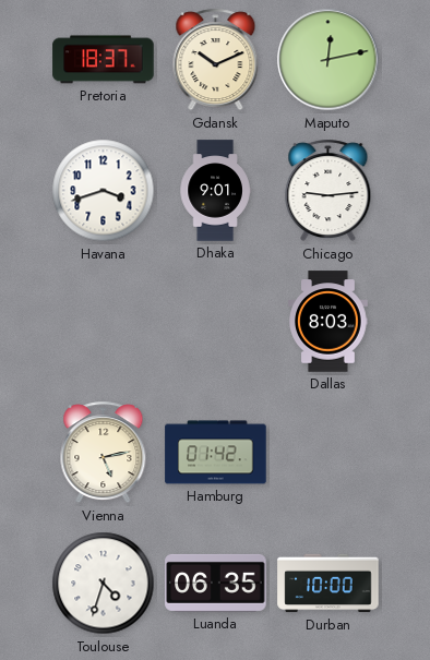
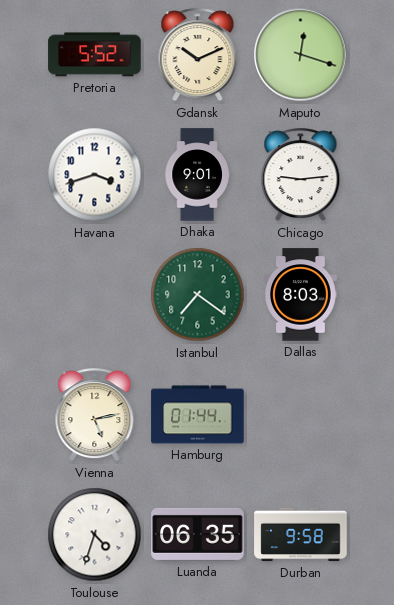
Pretoria: 18:37 -> 5:52 (95, 55)
Maputo: 12:13 -> 12:18 (301, 55)
Istanbul: none -> 7:21 (198, 295)
Hamburg: 01:42 -> 01:44 (198, 415)
Durban: 10:00 -> 9:58 (301, 535)
